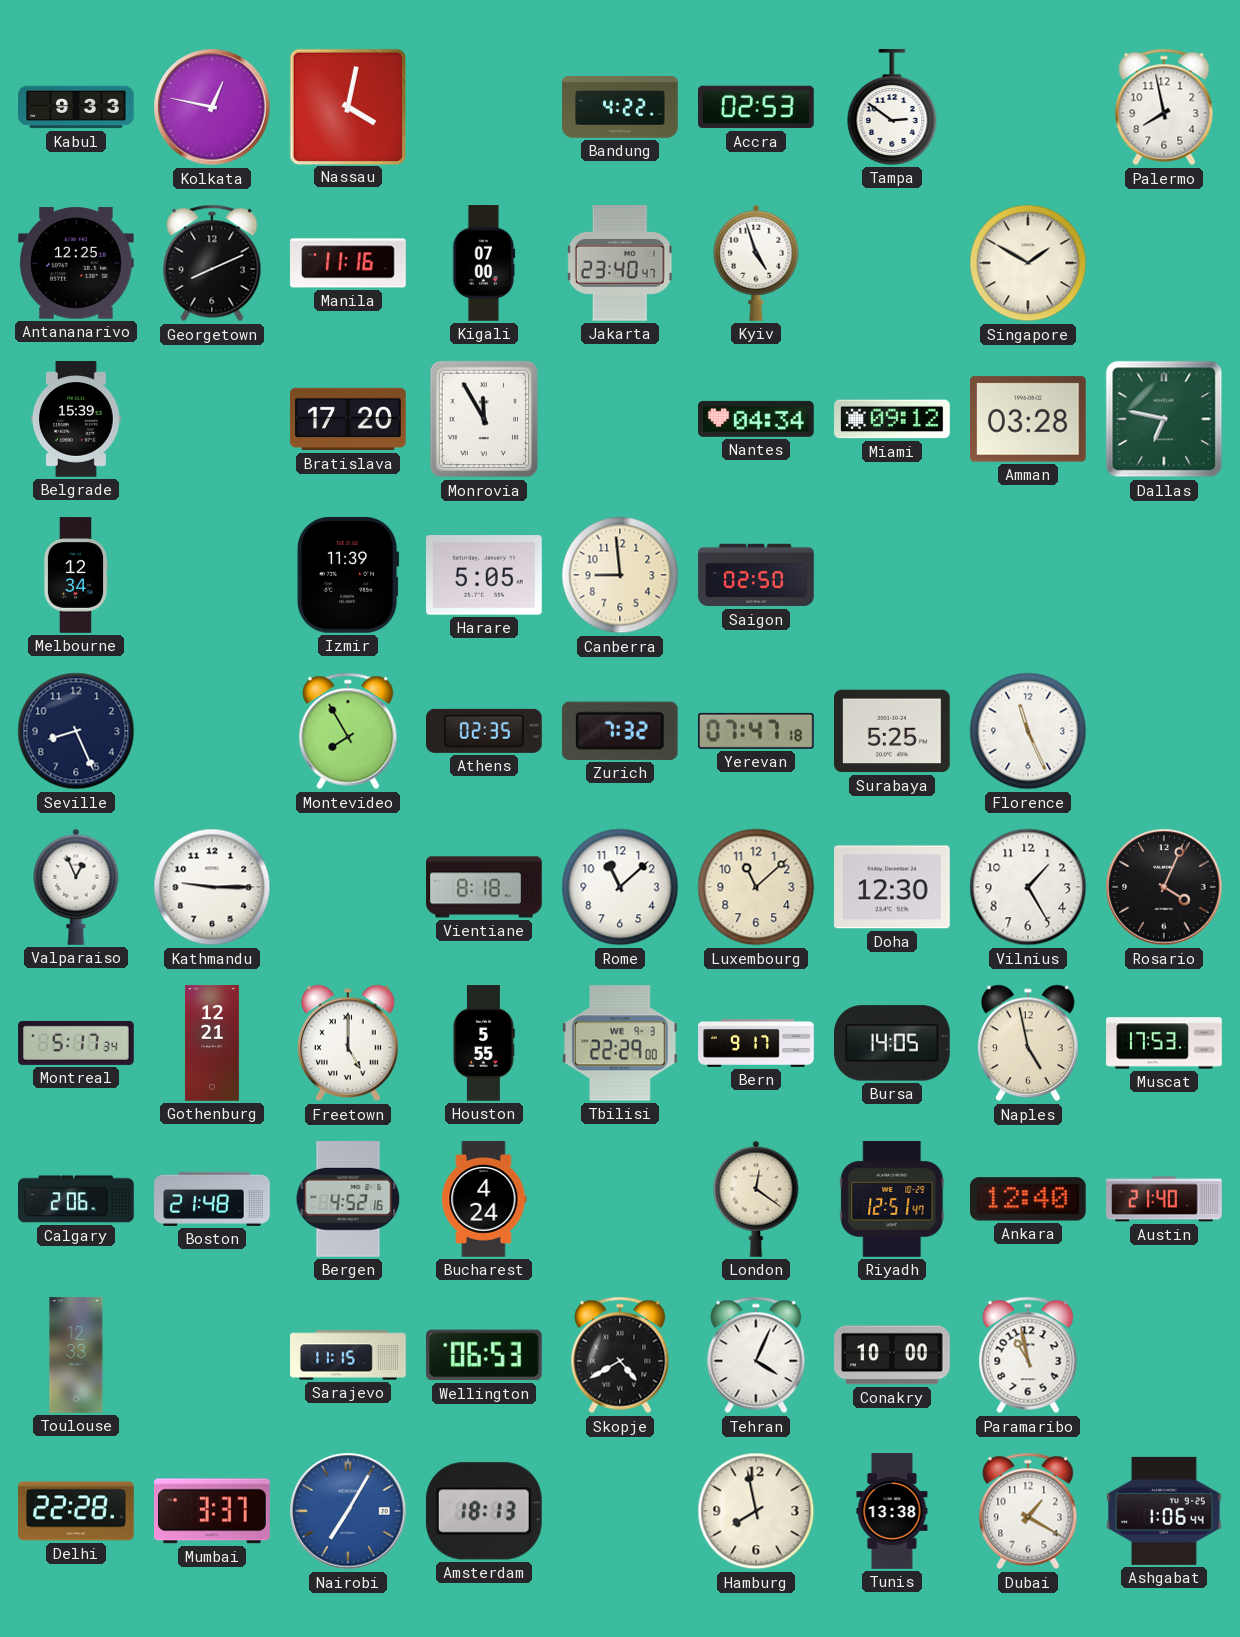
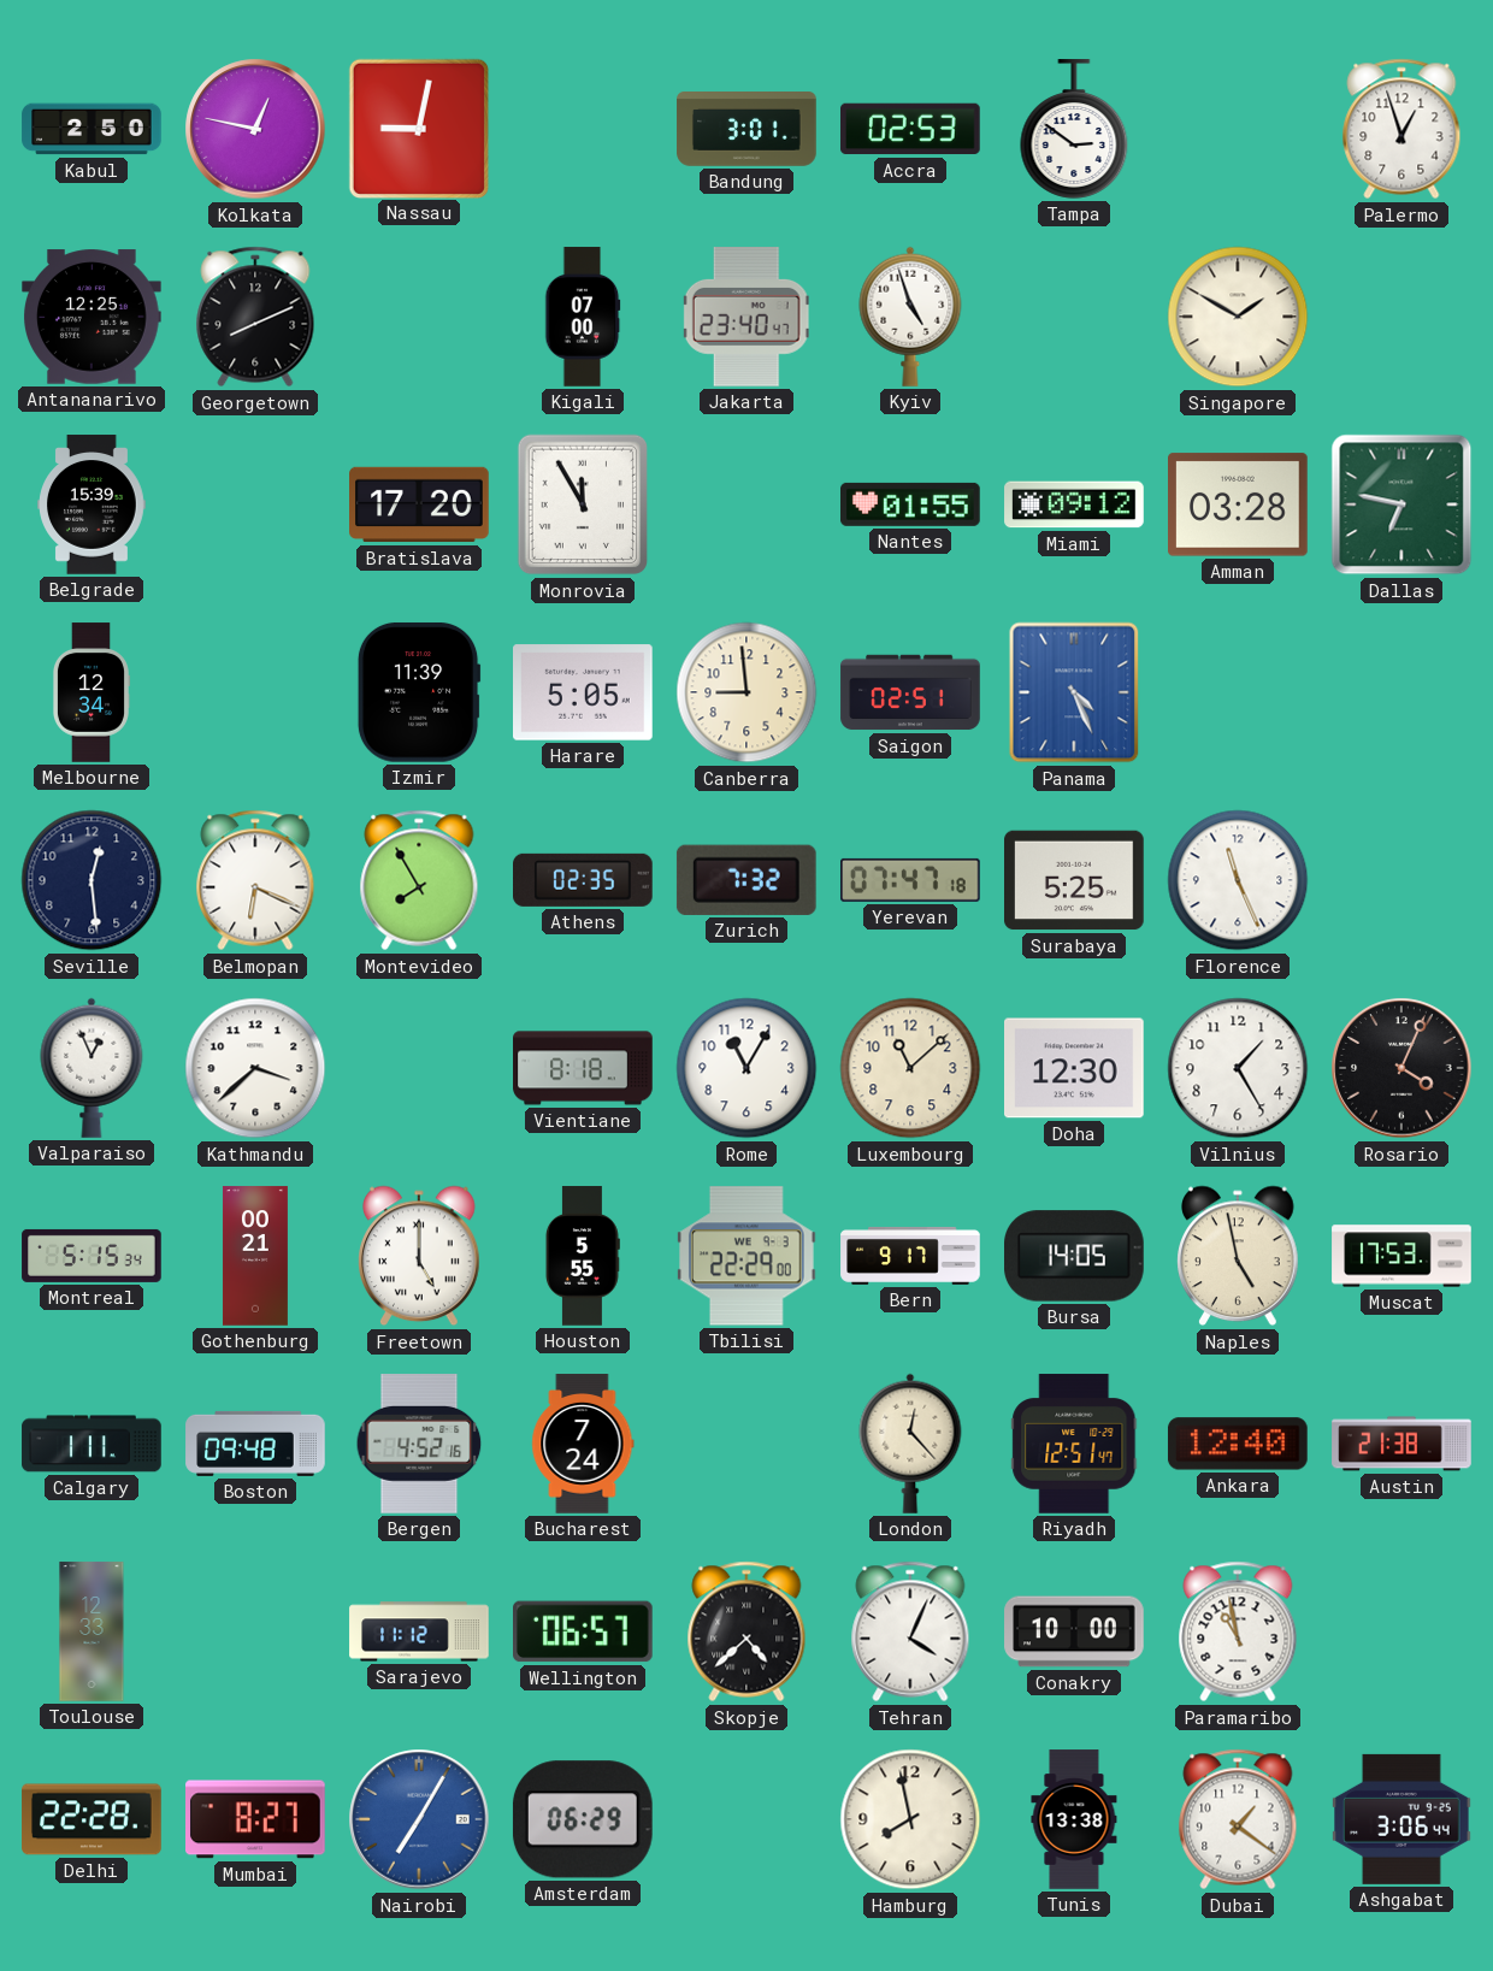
Kabul: 9:33 -> 2:50 (92, 129)
Nassau: 4:02 -> 9:02 (418, 128)
Bandung: 4:22 -> 3:01 (746, 130)
Palermo: 7:58 -> 12:57 (1401, 129)
Manila: 11:16 -> none (348, 263)
Nantes: 04:34 -> 01:55 (911, 504)
Saigon: 02:50 -> 02:51 (910, 692)
Panama: none -> 4:26 (1074, 692)
Seville: 8:26 -> 12:29 (92, 880)
Belmopan: none -> 6:19 (255, 880)
Kathmandu: 9:15 -> 3:38 (255, 1068)
Rome: 11:08 -> 11:05 (746, 1068)
Montreal: 5:17 -> 5:15 (92, 1256)
Gothenburg: 12:21 -> 00:21 (255, 1256)
Calgary: 2:06 -> 1:11 (92, 1444)
Boston: 21:48 -> 09:48 (255, 1444)
Bucharest: 4:24 -> 7:24 (583, 1444)
London: 12:21 -> 12:23 (910, 1444)
Austin: 21:40 -> 21:38 (1401, 1444)
Sarajevo: 11:15 -> 11:12 (419, 1631)
Wellington: 06:53 -> 06:57 (584, 1631)
Skopje: 4:40 -> 4:38 (746, 1631)
Mumbai: 3:37 -> 8:27 (256, 1819)
Amsterdam: 18:13 -> 06:29 (583, 1819)
Dubai: 1:20 -> 1:21 (1238, 1819)
Ashgabat: 1:06 -> 3:06 (1403, 1819)
